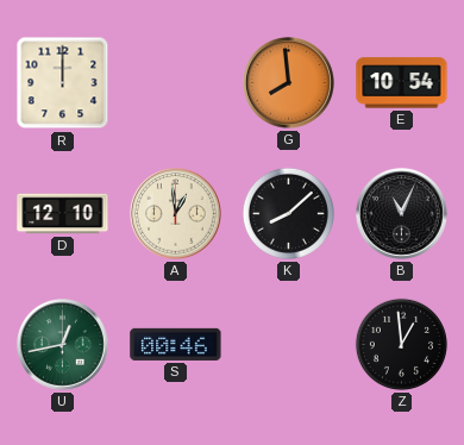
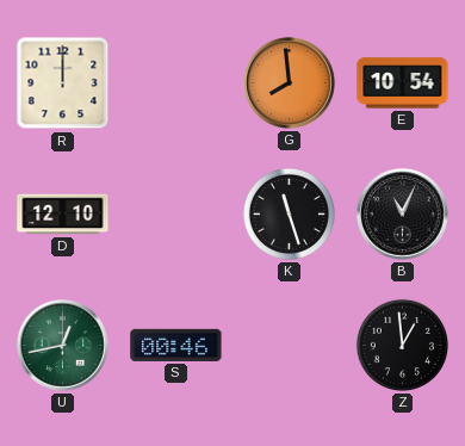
A: 12:59 -> none (176, 214)
K: 8:08 -> 11:27 (289, 213)
